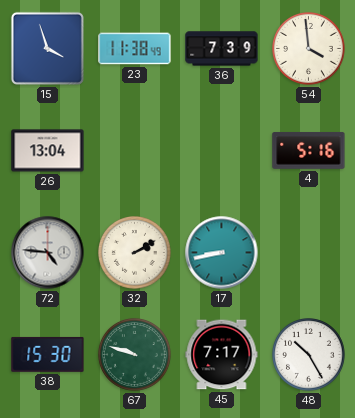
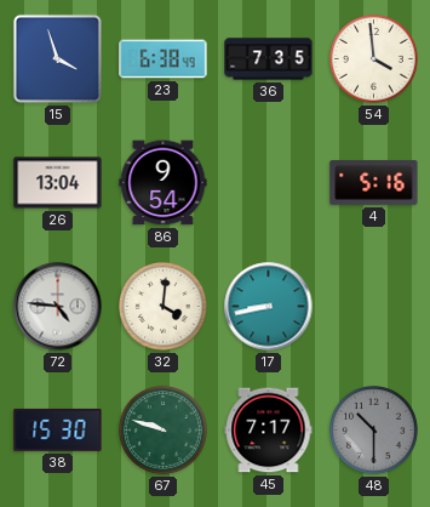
23: 11:38 -> 6:38 (164, 59)
36: 7:39 -> 7:35 (269, 59)
86: none -> 9:54 (164, 183)
32: 2:10 -> 4:01 (164, 307)
48: 10:25 -> 10:30 (374, 431)
48 dial: white -> grey (374, 431)
